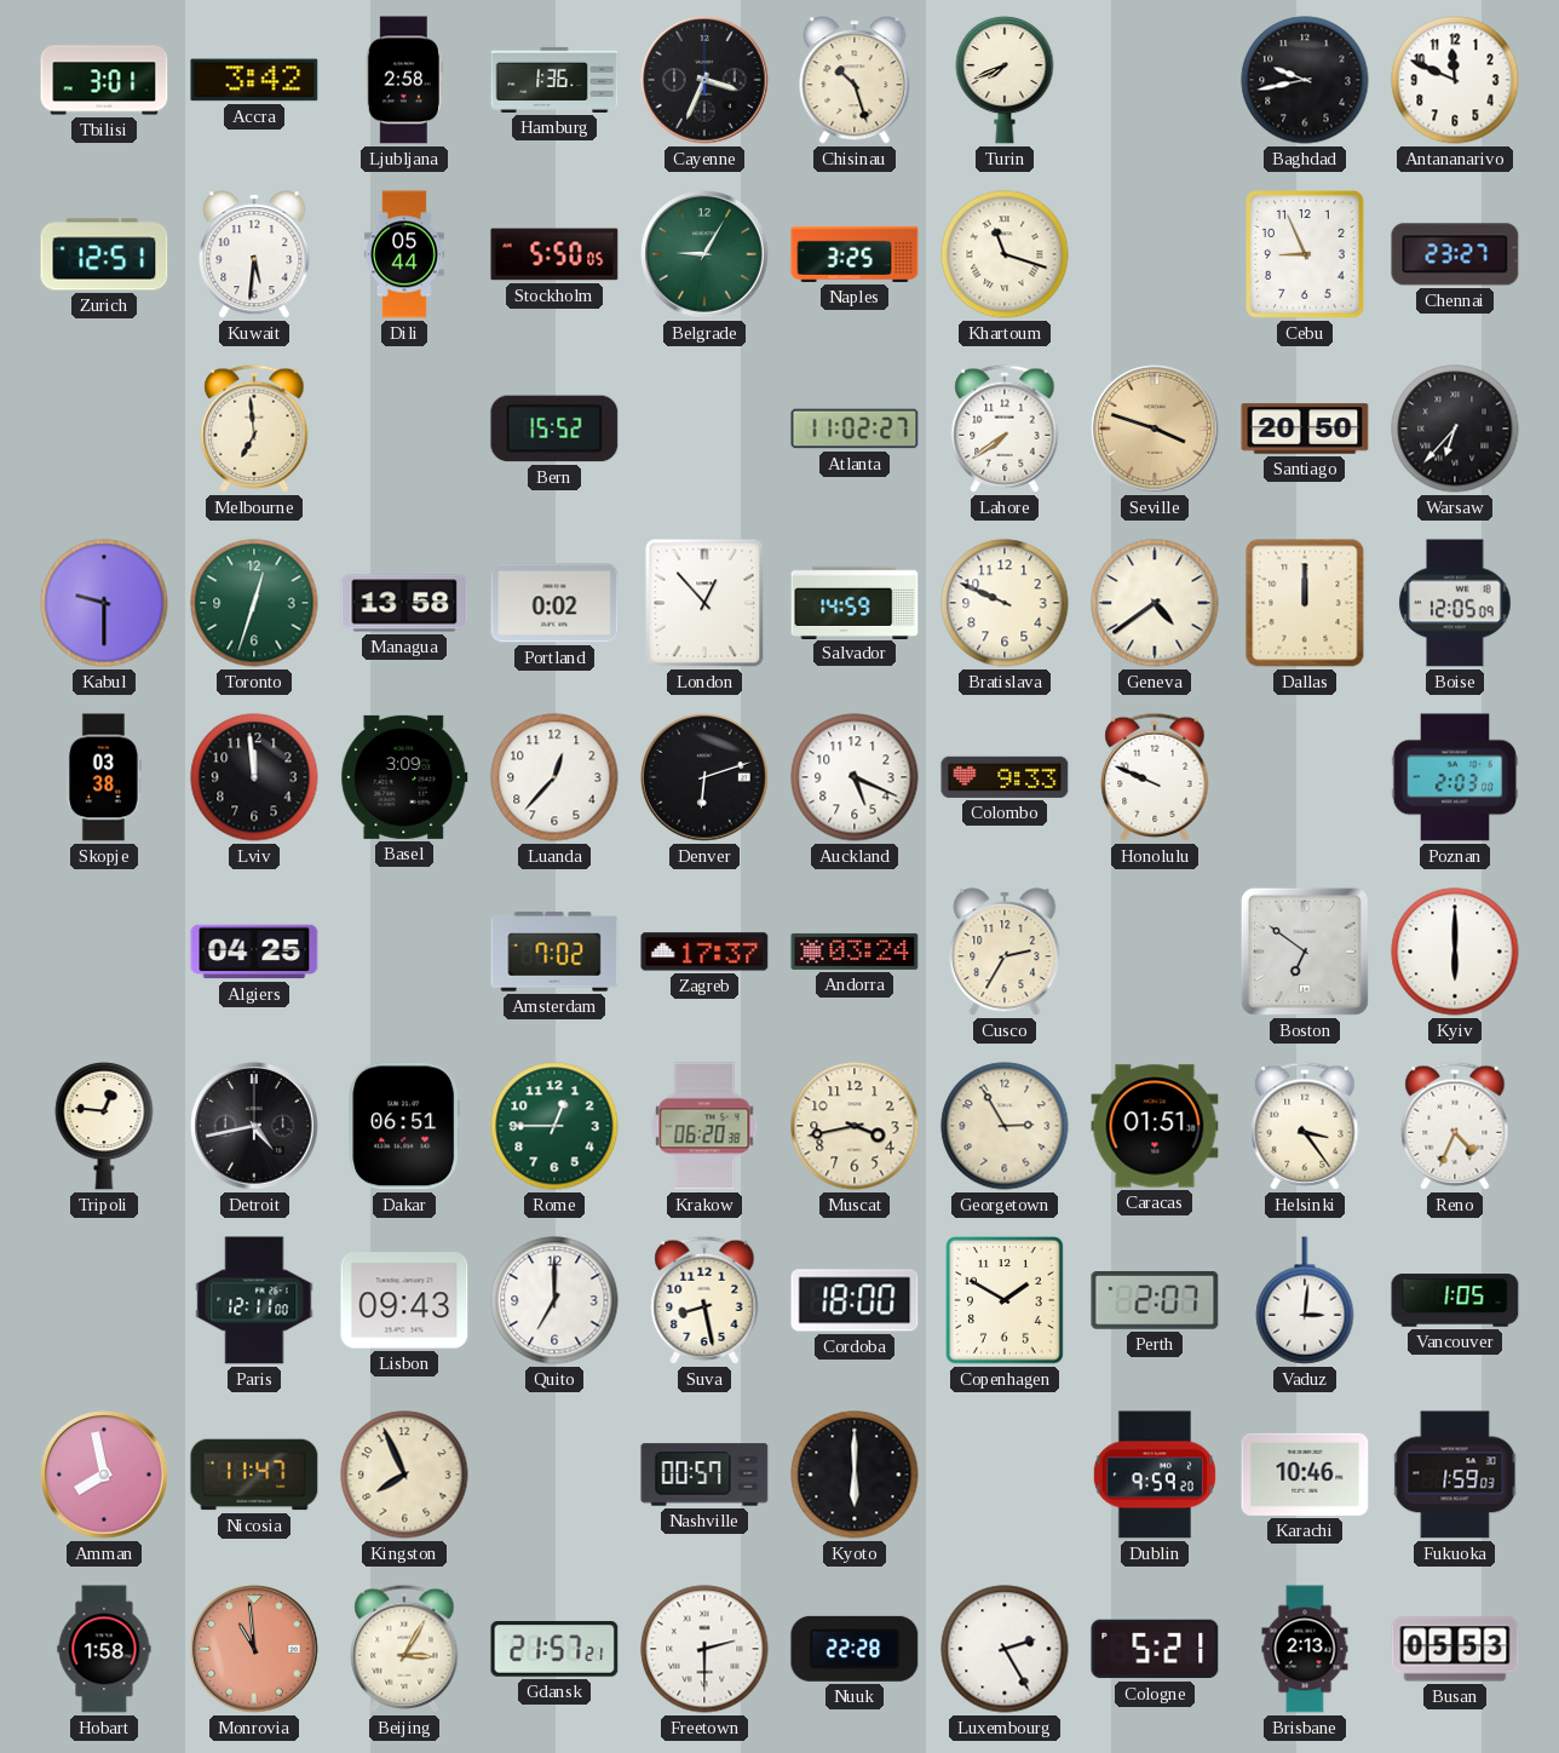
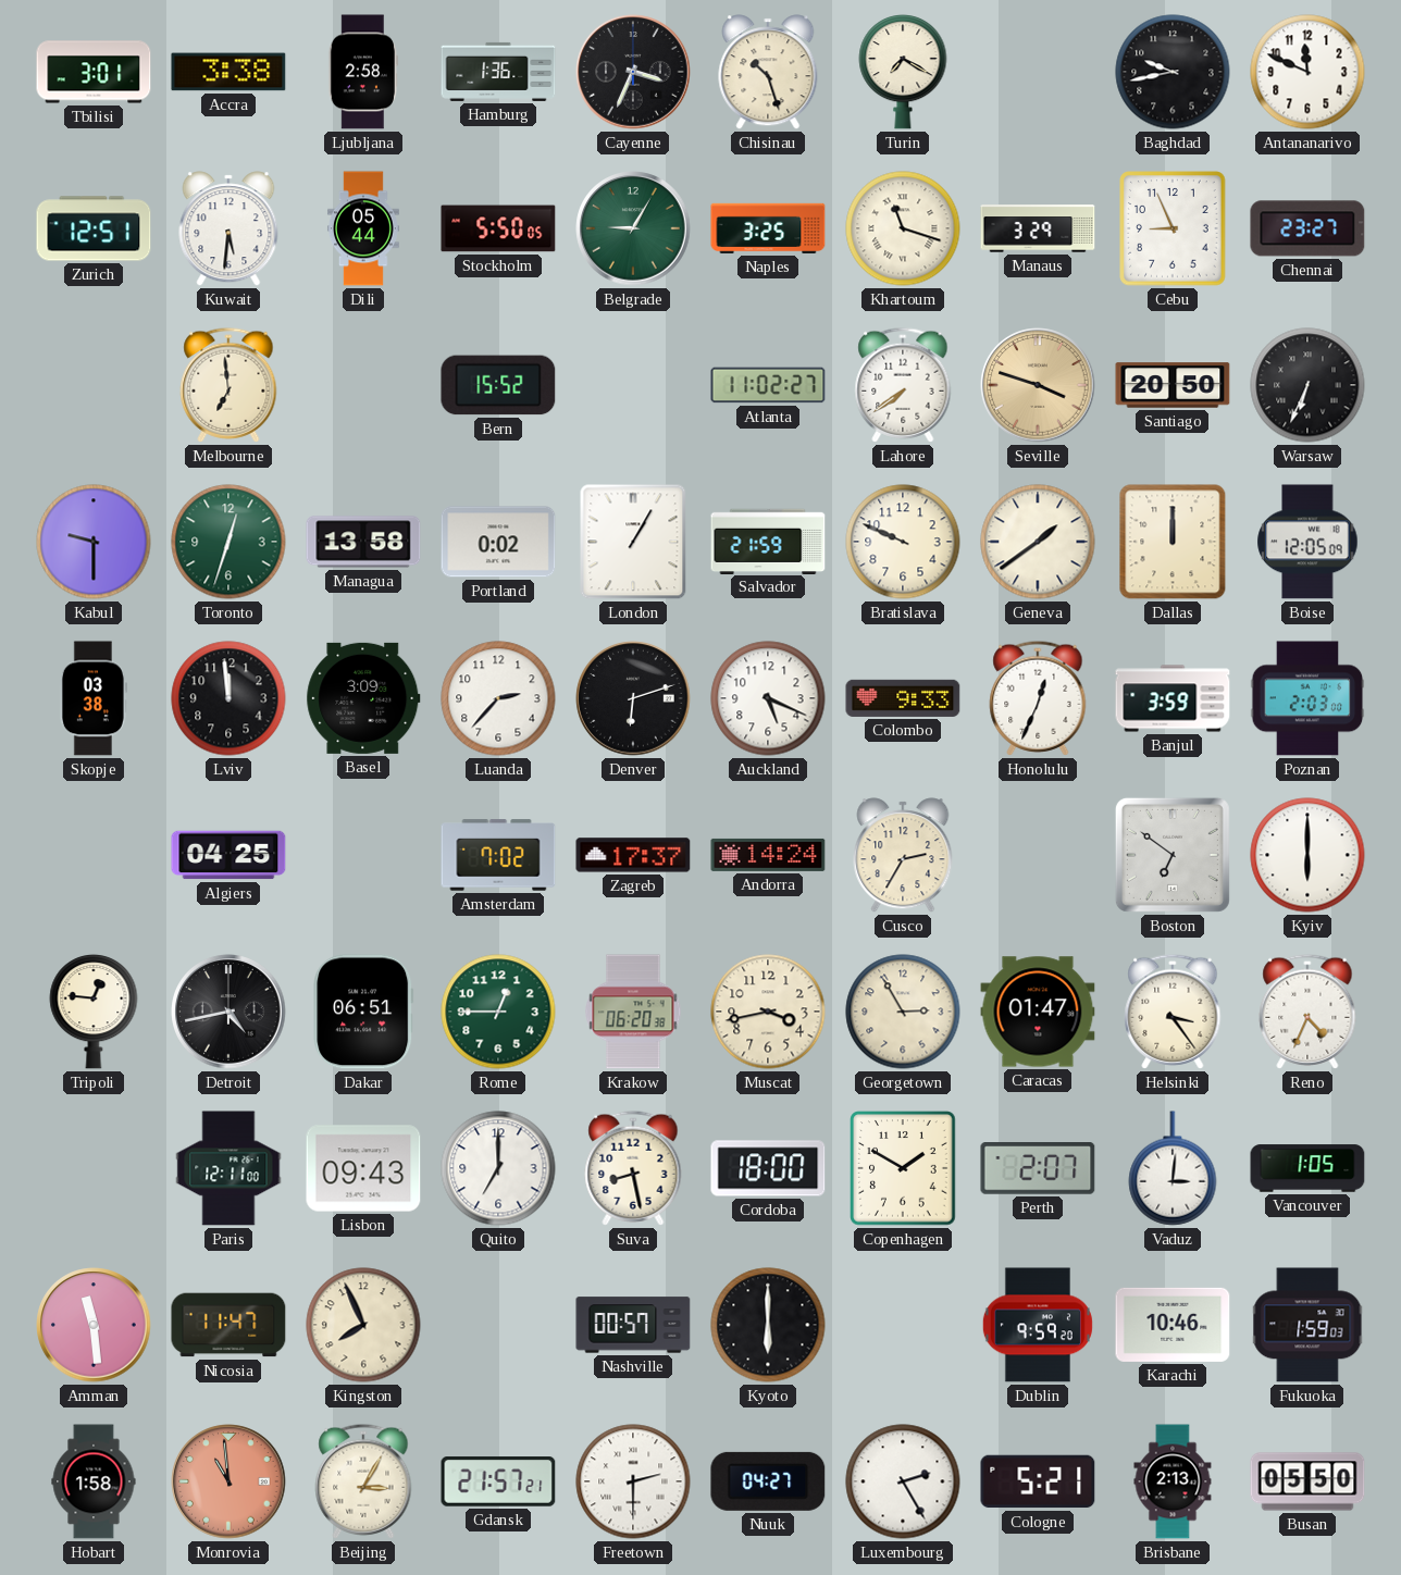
Accra: 3:42 -> 3:38 (228, 72)
Turin: 7:41 -> 7:20 (903, 73)
Manaus: none -> 3:29 (1038, 228)
Warsaw: 6:37 -> 6:34 (1307, 385)
London: 12:53 -> 1:05 (633, 542)
Salvador: 14:59 -> 21:59 (768, 541)
Geneva: 4:39 -> 1:39 (1038, 542)
Luanda: 12:37 -> 2:37 (498, 698)
Honolulu: 9:49 -> 12:34 (1038, 698)
Banjul: none -> 3:59 (1173, 698)
Andorra: 03:24 -> 14:24 (768, 855)
Caracas: 01:51 -> 01:47 (1038, 1012)
Amman: 7:58 -> 11:29 (94, 1325)
Nuuk: 22:28 -> 04:27 (768, 1481)
Busan: 05:53 -> 05:50 (1307, 1481)
